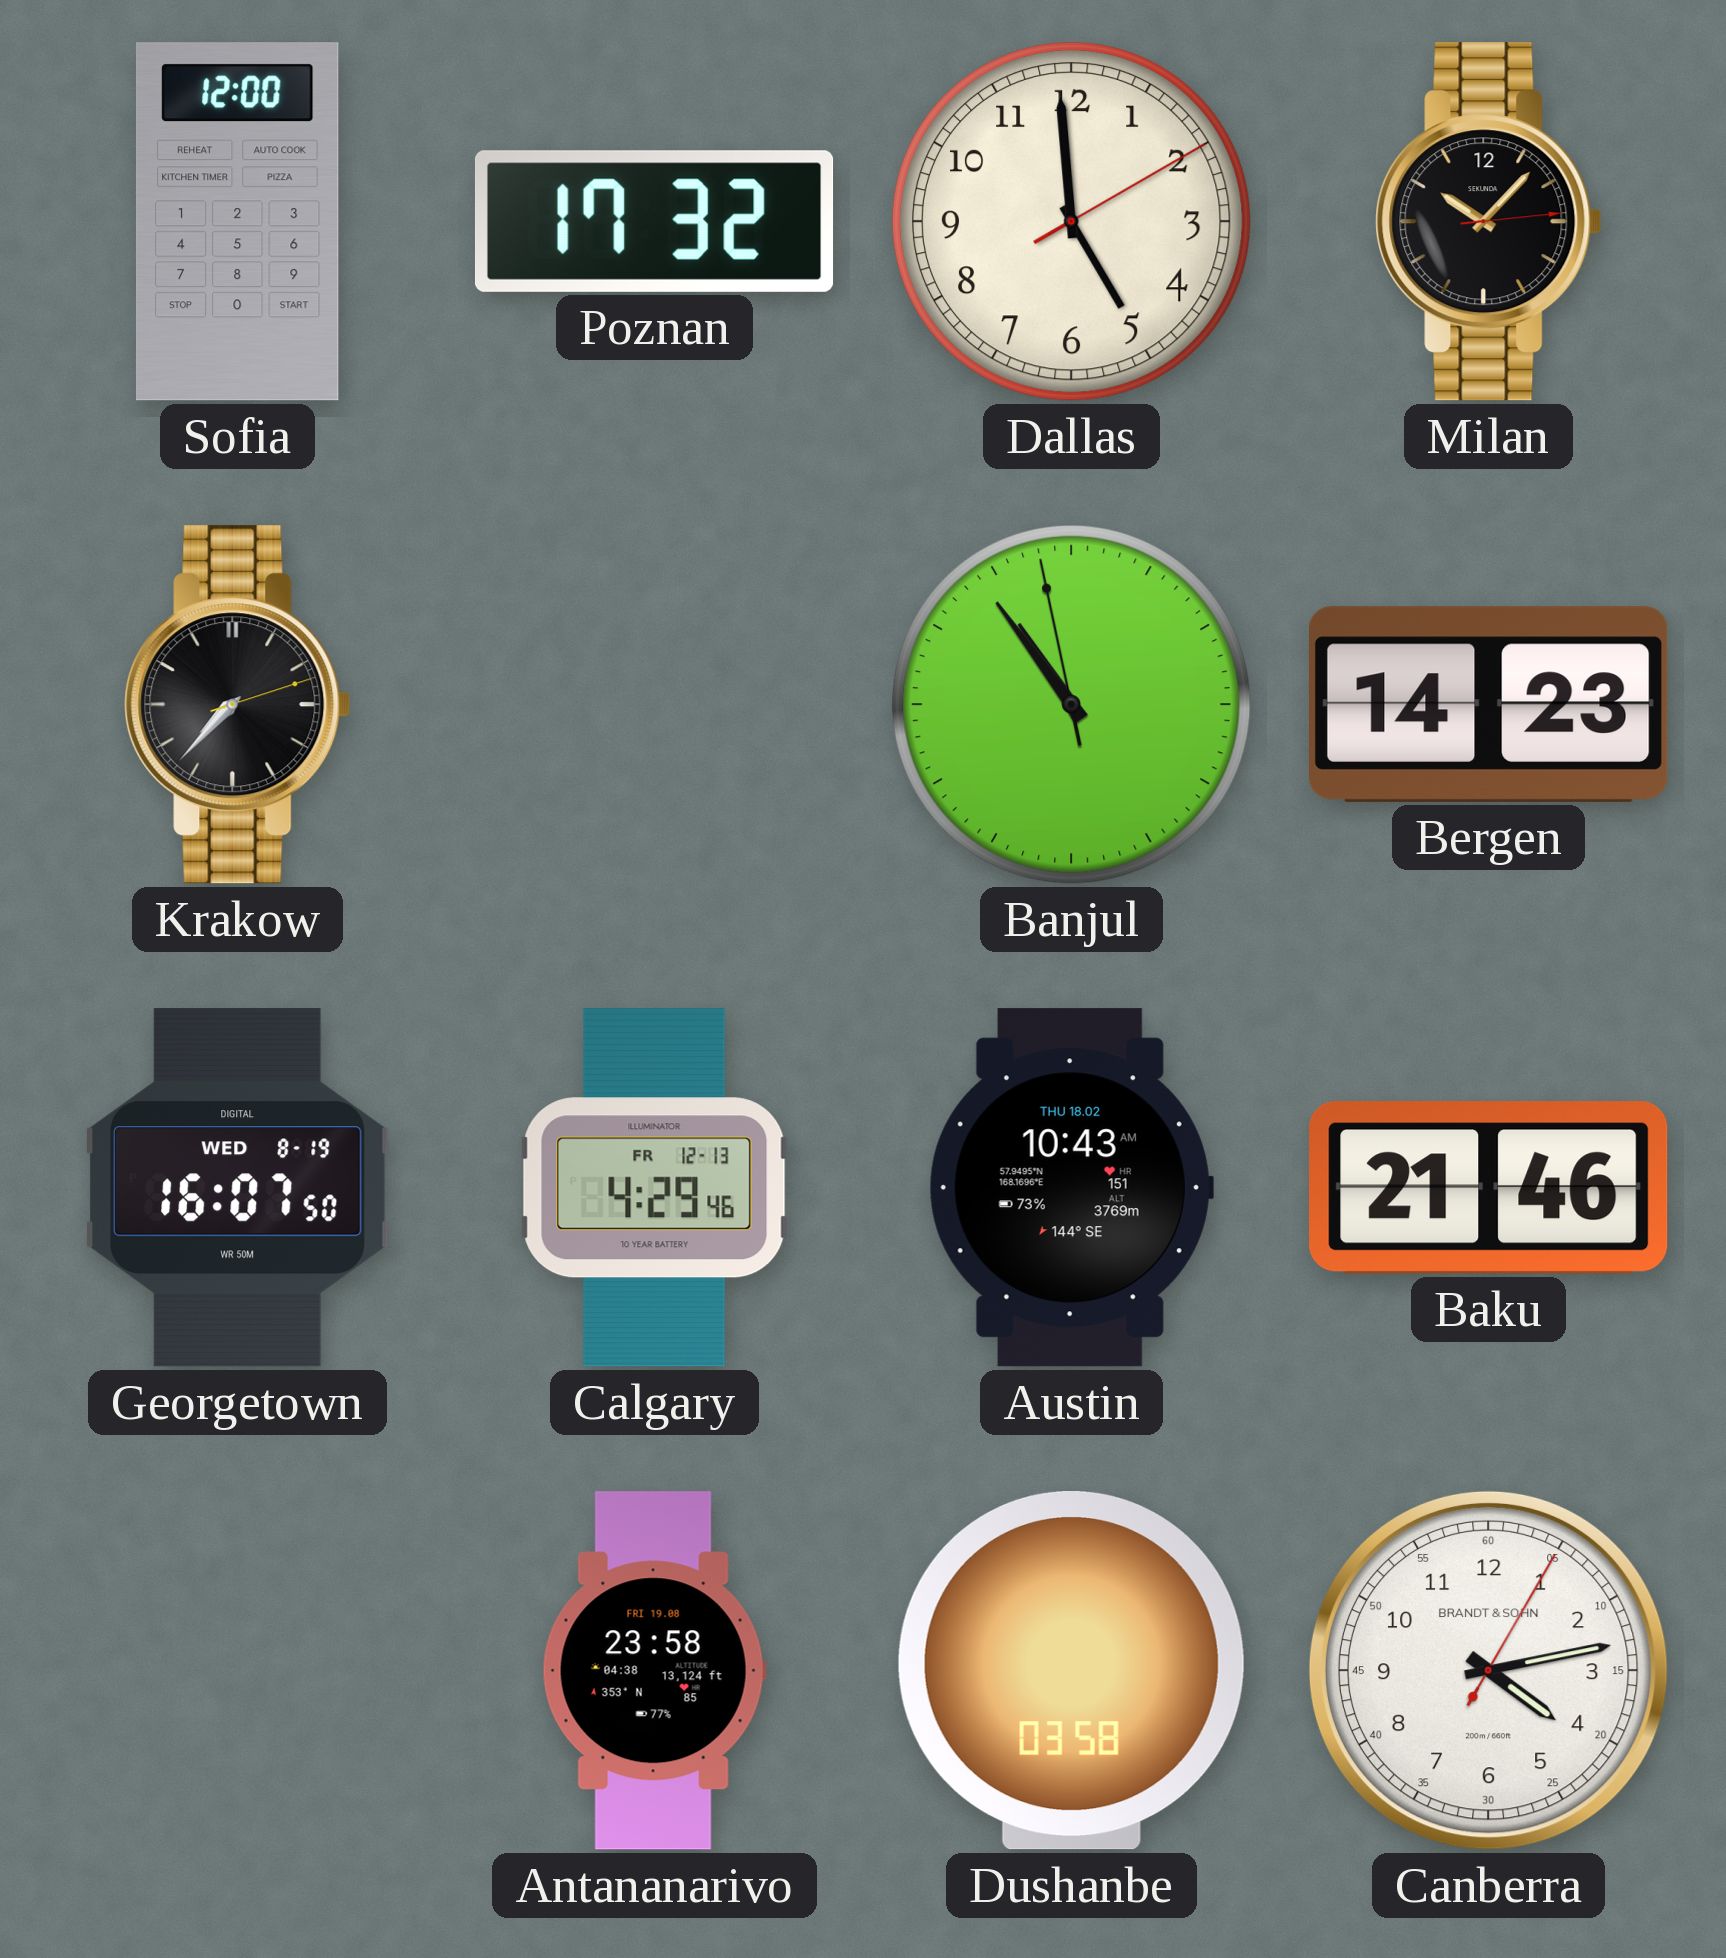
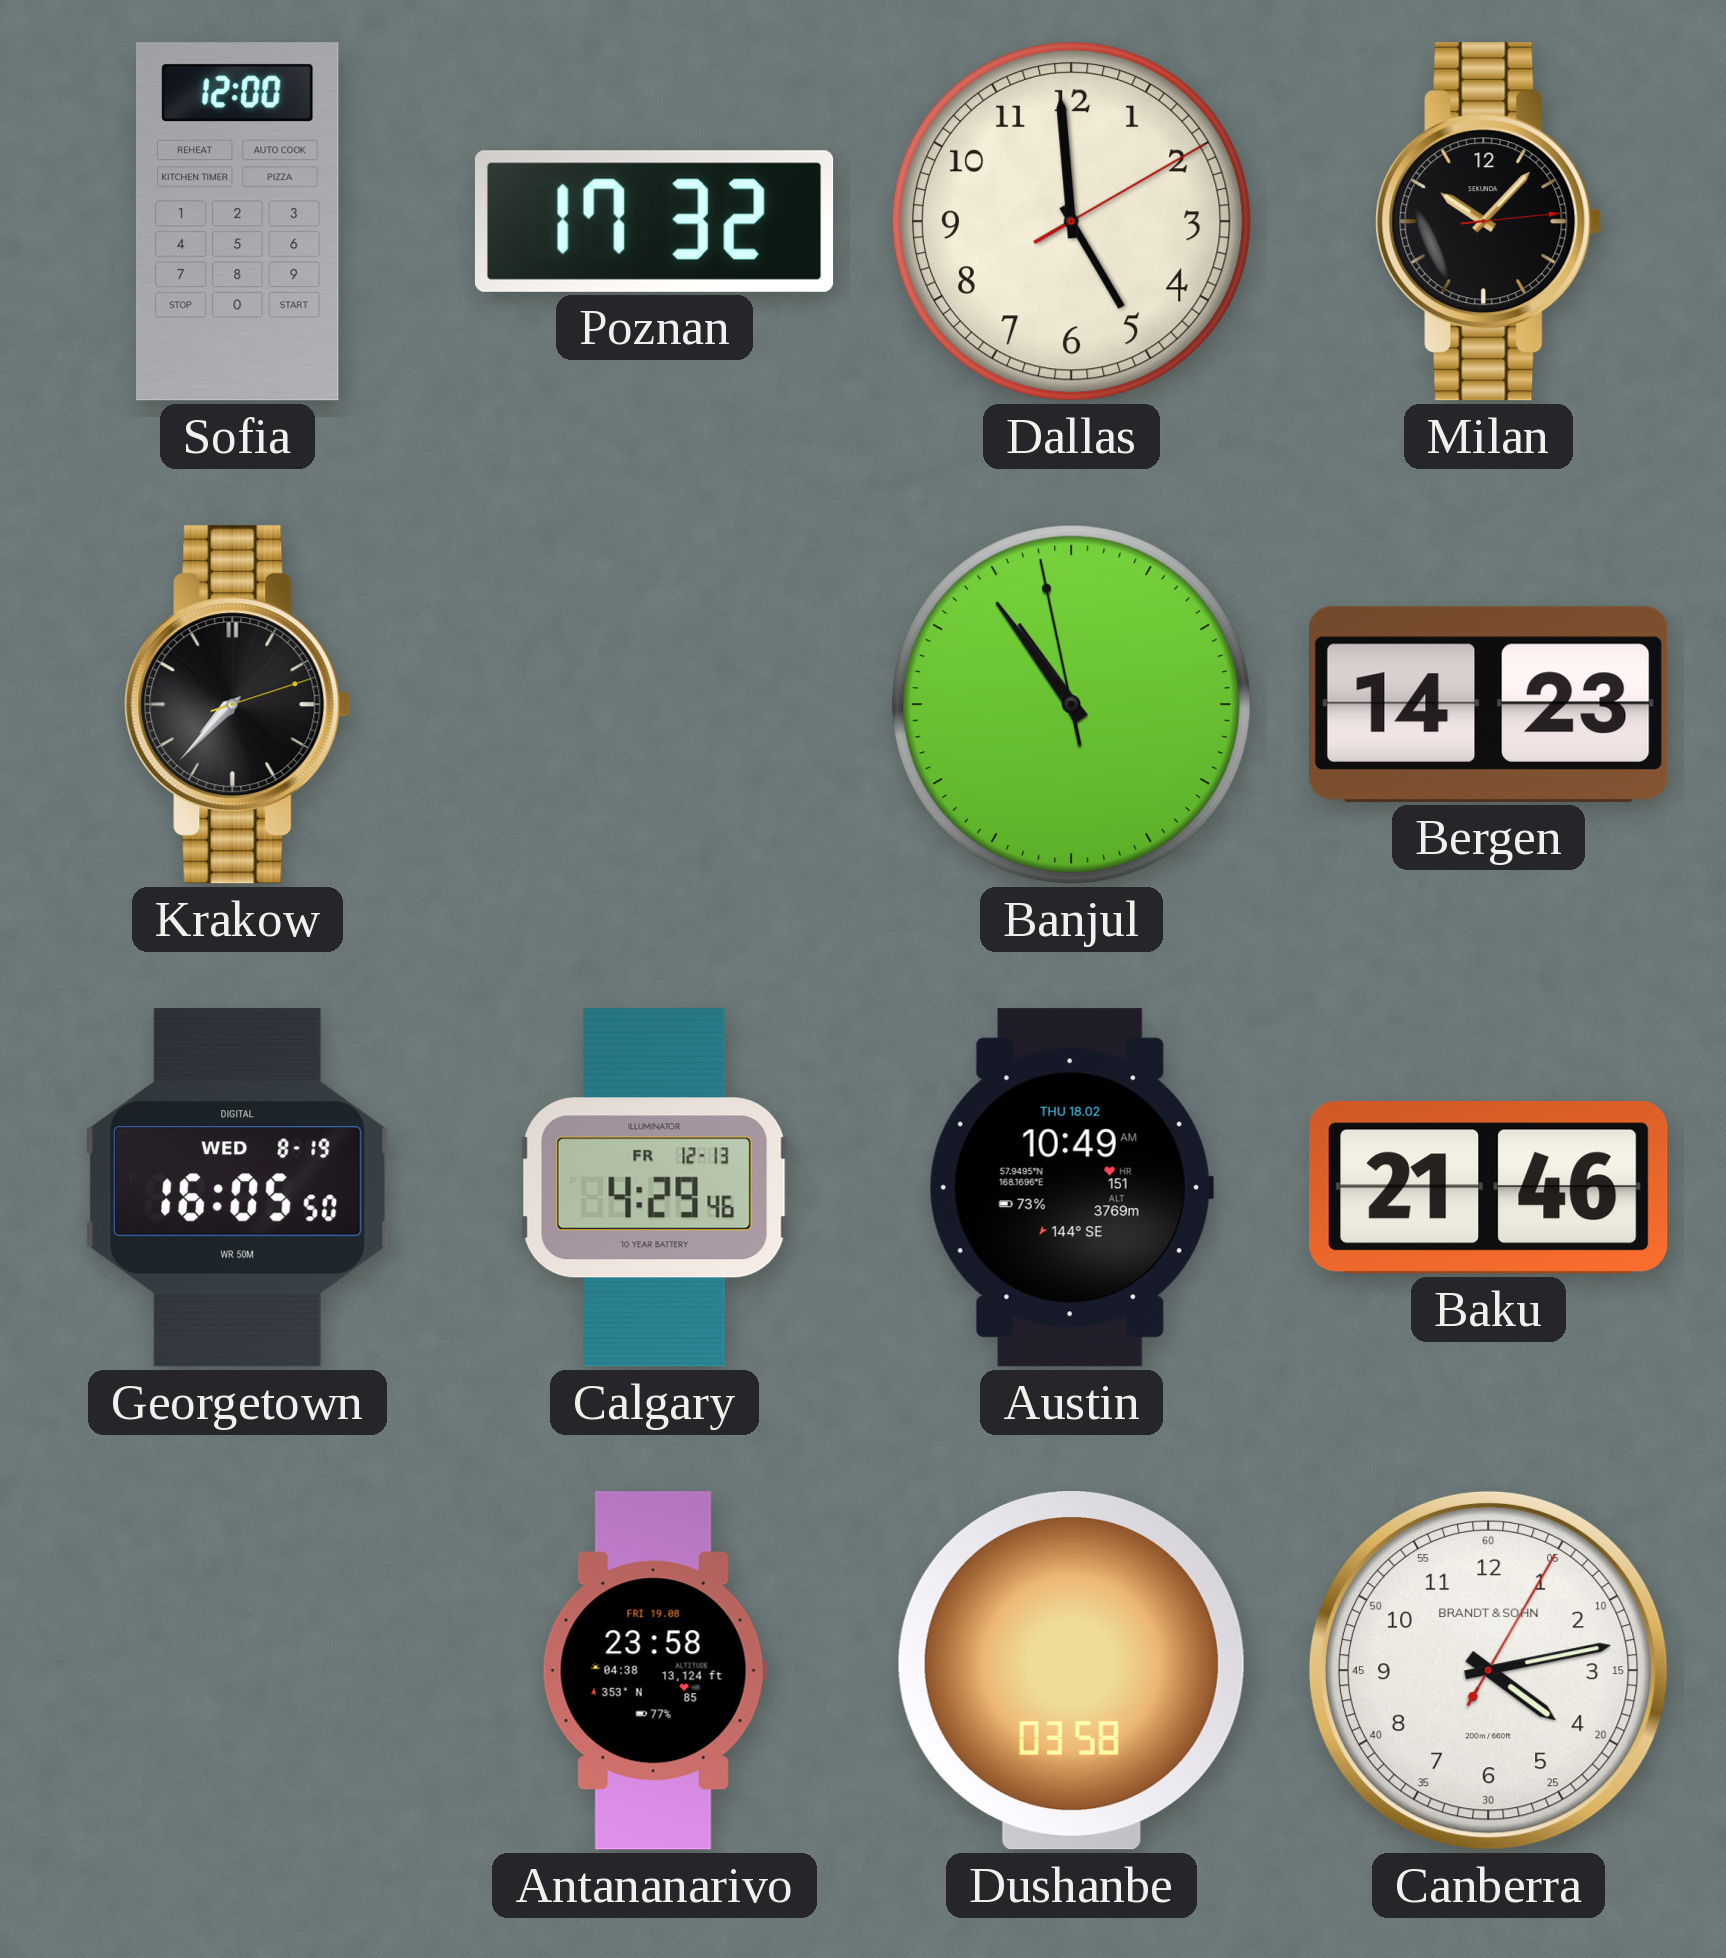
Georgetown: 16:07 -> 16:05 (237, 1188)
Austin: 10:43 -> 10:49 (1071, 1188)
